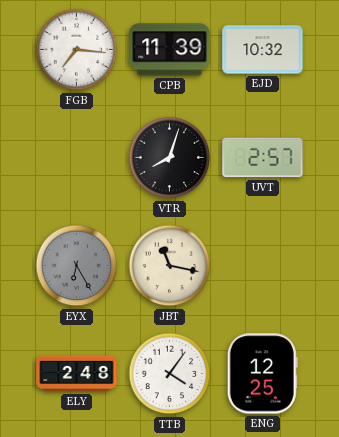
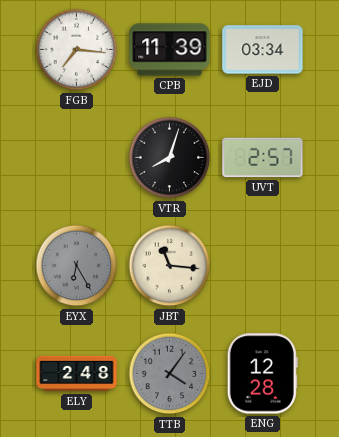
EJD: 10:32 -> 03:34 (263, 50)
JBT: 11:17 -> 11:16 (170, 266)
TTB dial: white -> grey (170, 374)
ENG: 12:25 -> 12:28 (262, 374)
